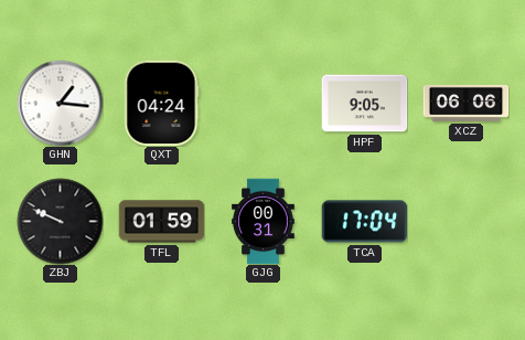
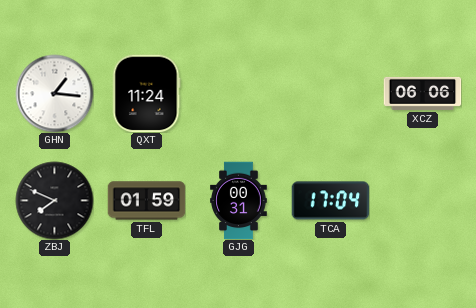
QXT: 04:24 -> 11:24 (146, 93)
HPF: 9:05 -> none (364, 104)
ZBJ: 9:49 -> 7:49 (54, 200)
